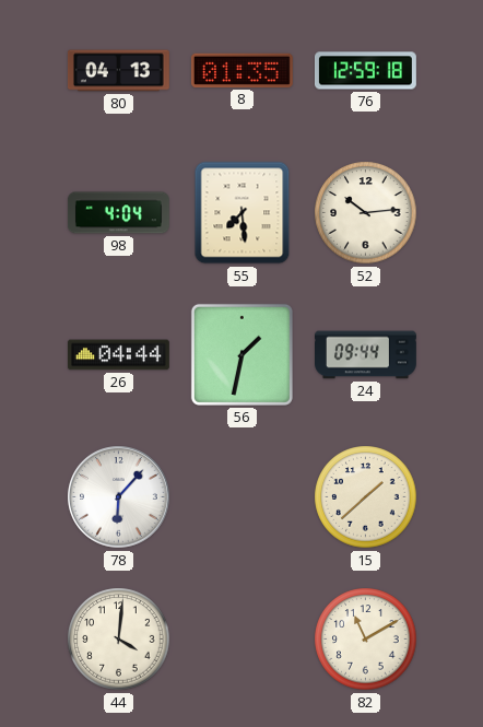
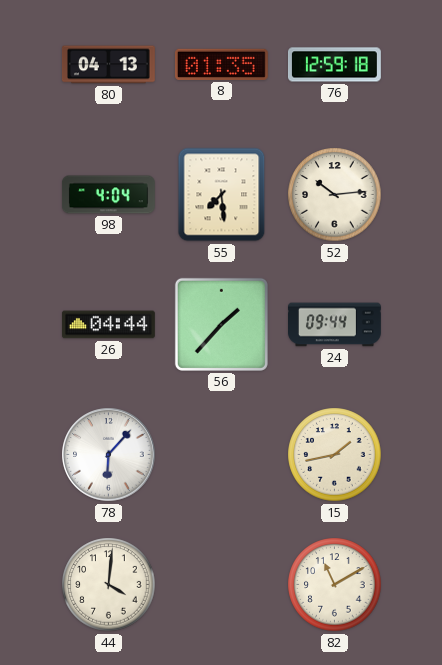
56: 1:32 -> 1:37 (221, 324)
15: 1:38 -> 1:43 (335, 455)
